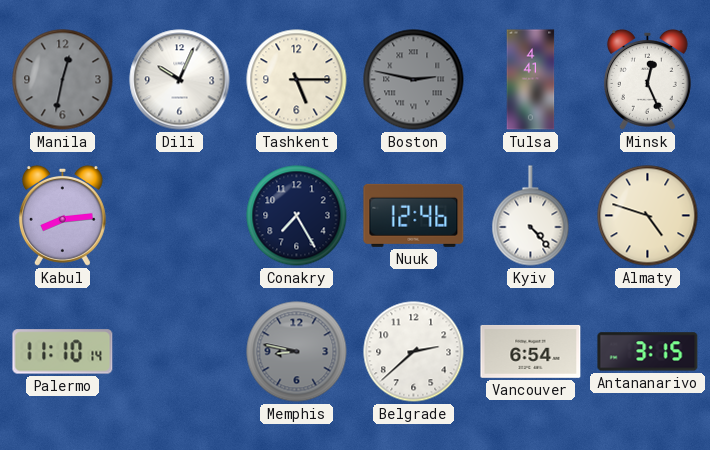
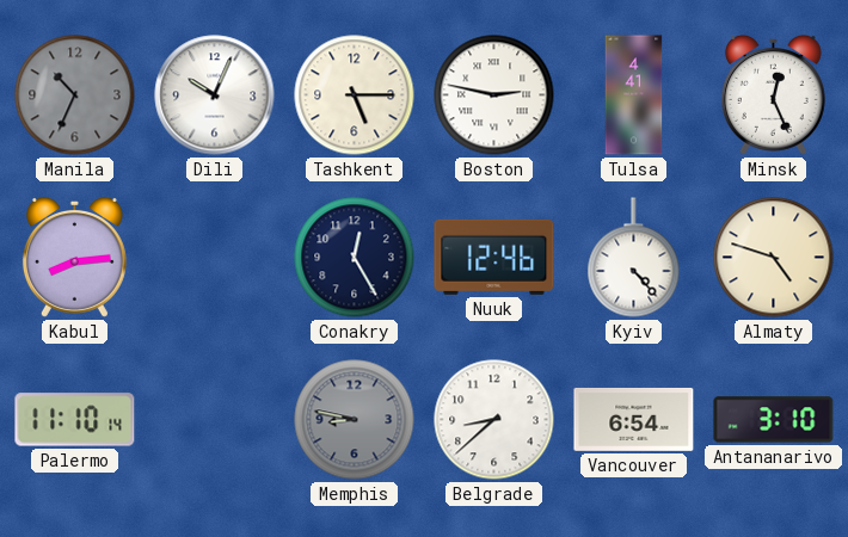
Manila: 12:32 -> 10:34 (75, 95)
Boston dial: grey -> white (494, 95)
Conakry: 7:25 -> 12:25 (355, 258)
Belgrade: 2:38 -> 8:38 (494, 420)
Antananarivo: 3:15 -> 3:10 (774, 420)
